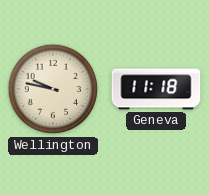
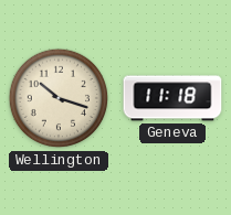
Wellington: 9:47 -> 10:18 (59, 98)
